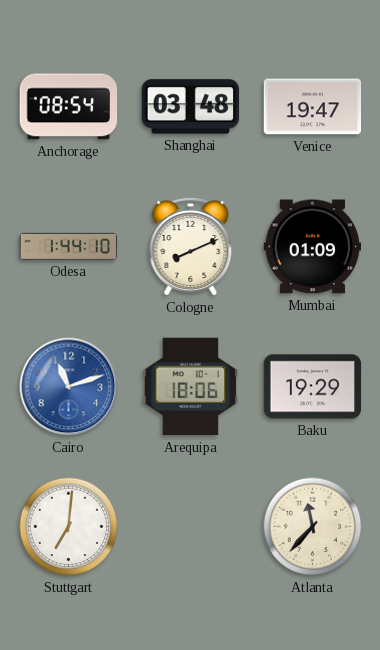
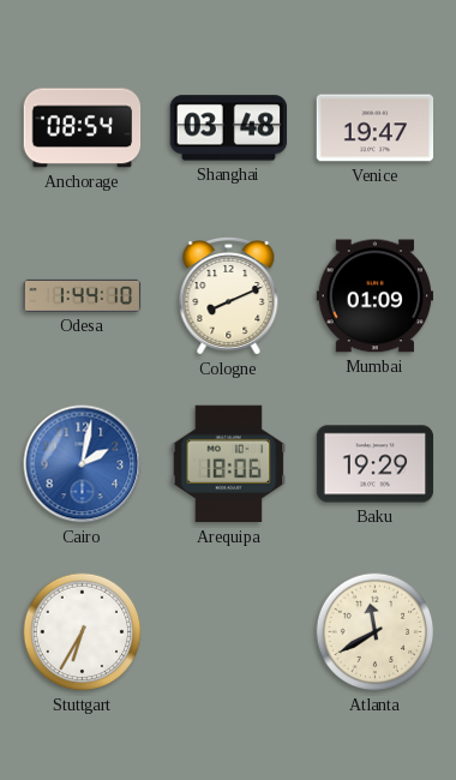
Cairo: 11:12 -> 2:02 (83, 464)
Stuttgart: 7:01 -> 6:35 (83, 632)
Atlanta: 11:37 -> 11:40 (376, 632)
